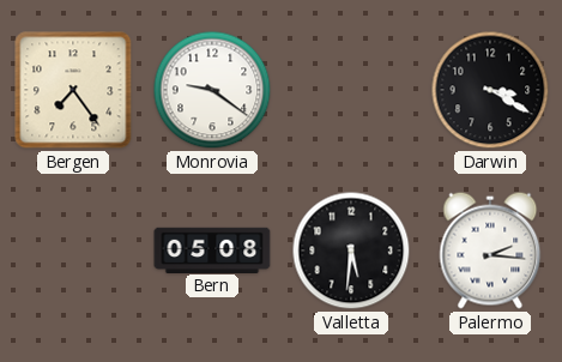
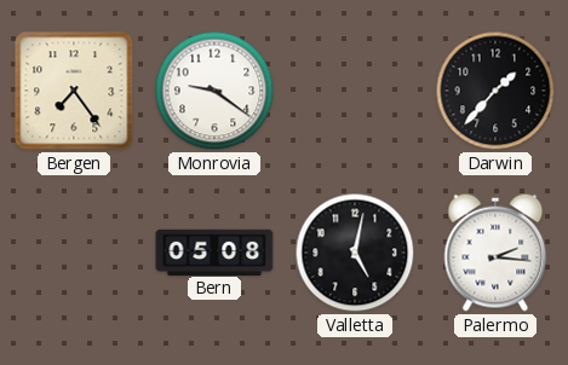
Darwin: 3:20 -> 1:37 (495, 91)
Valletta: 5:31 -> 5:02 (355, 253)
